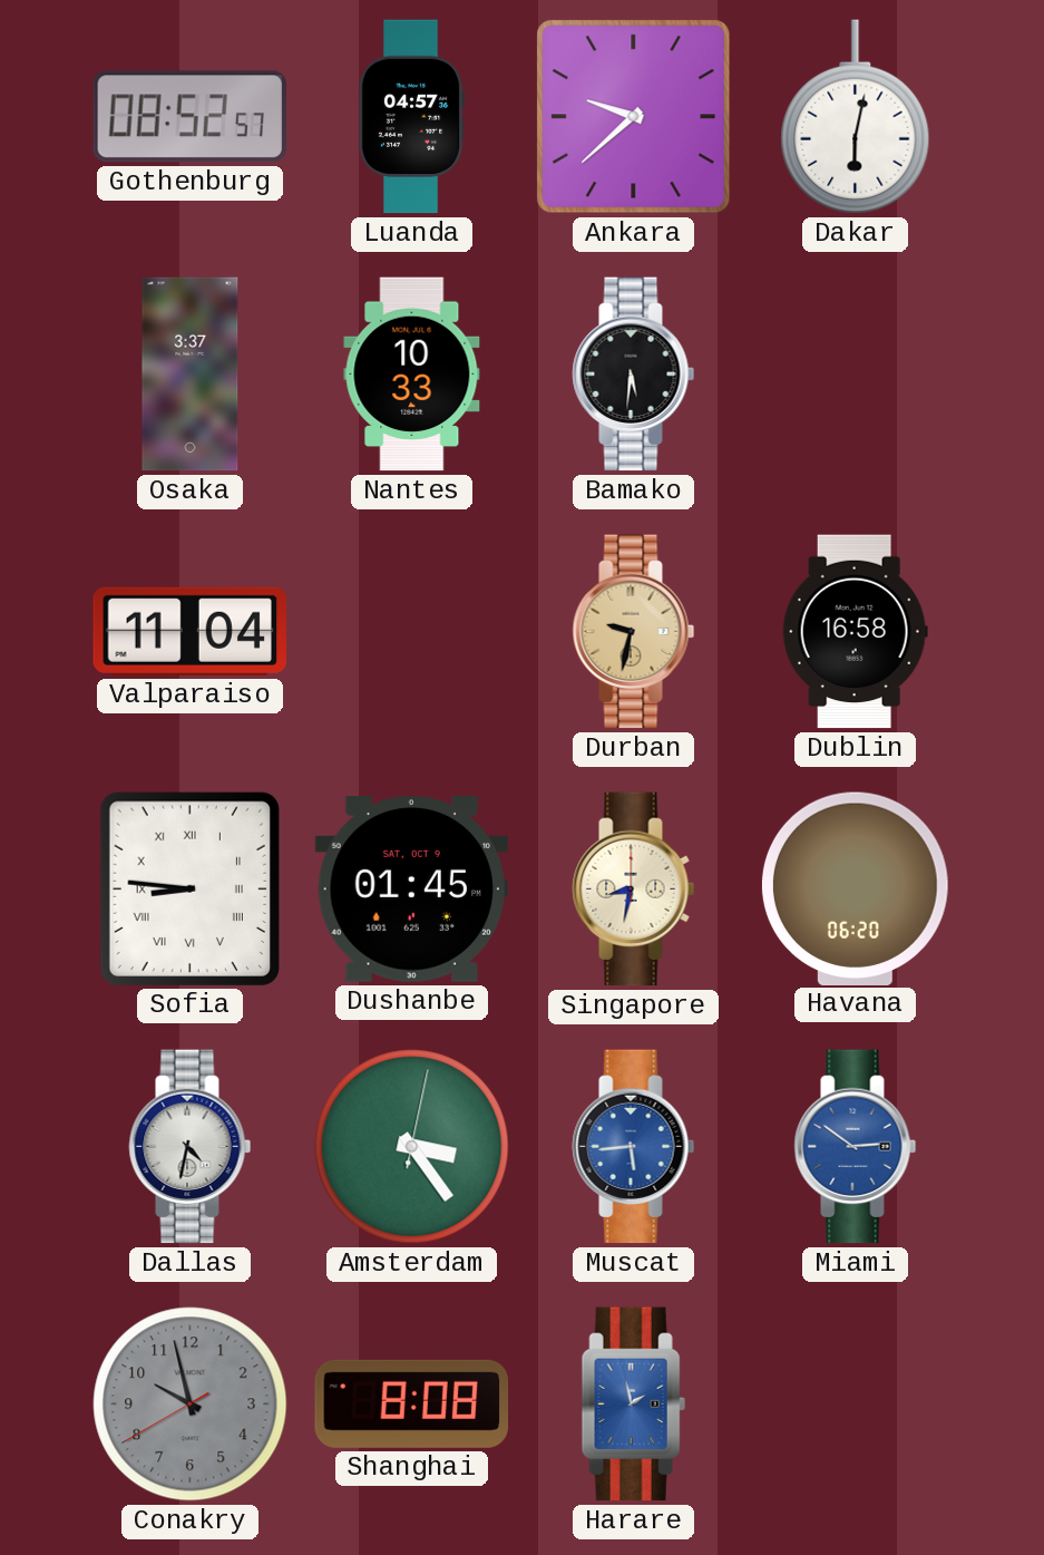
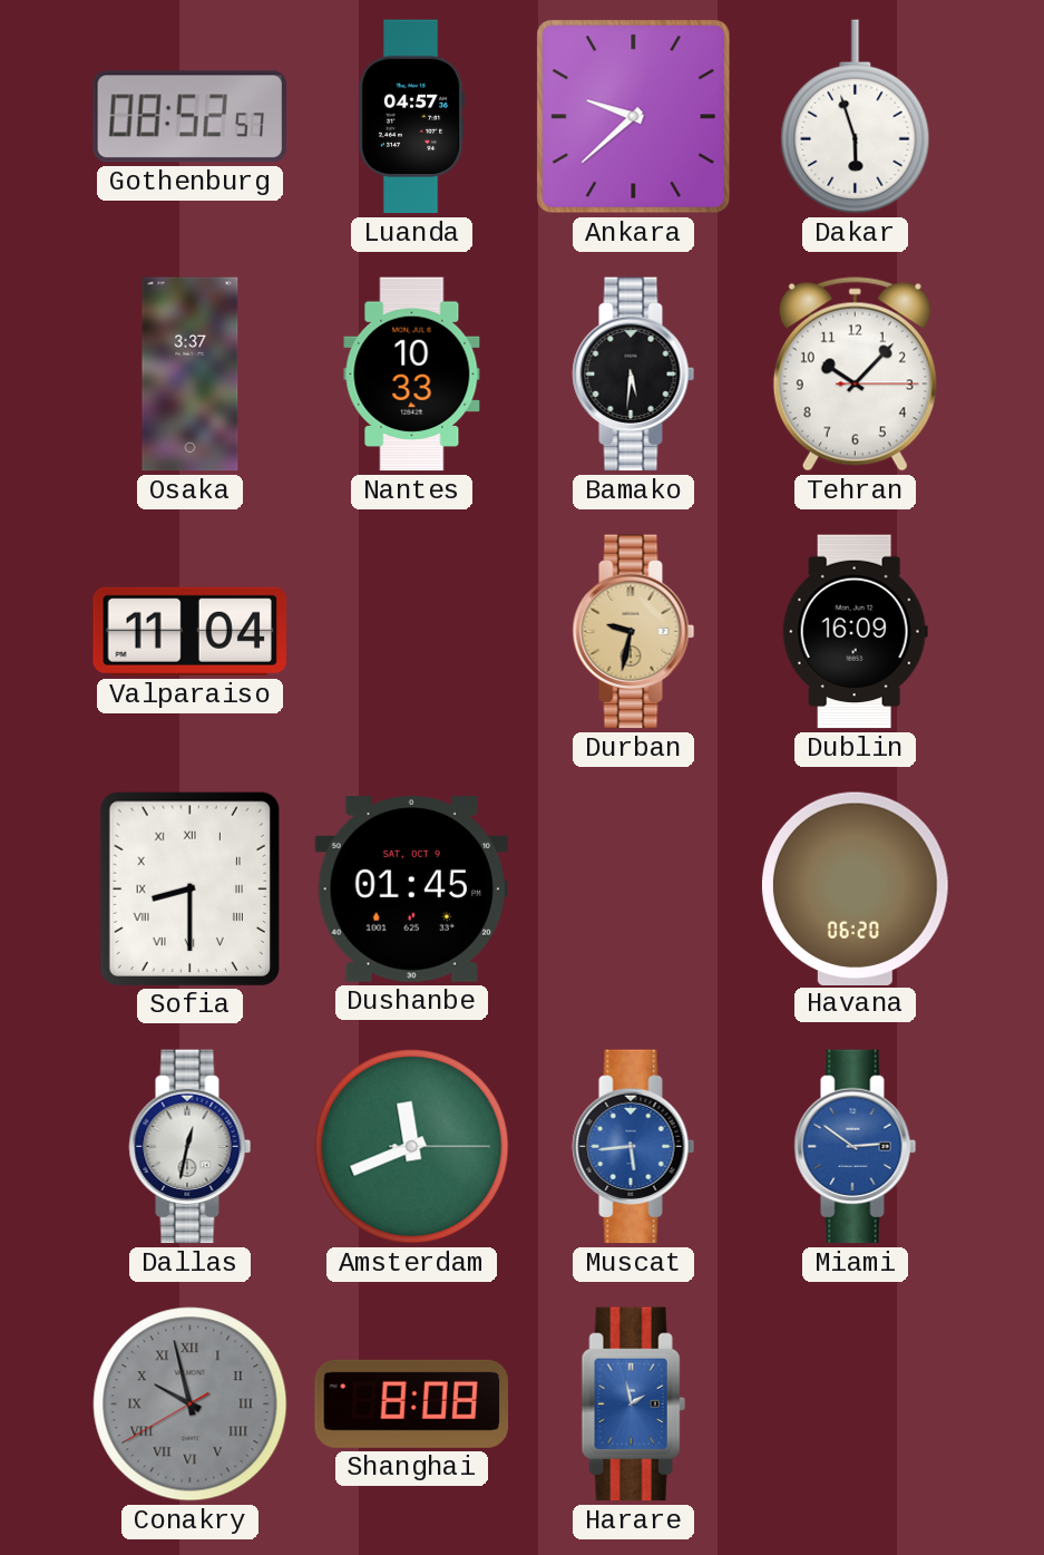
Dakar: 6:02 -> 5:57 (856, 117)
Tehran: none -> 10:07 (855, 375)
Dublin: 16:58 -> 16:09 (855, 632)
Sofia: 8:46 -> 8:30 (189, 888)
Singapore: 8:32 -> none (634, 890)
Dallas: 4:32 -> 12:32 (191, 1147)
Amsterdam: 3:24 -> 11:41 (412, 1147)
Conakry numerals: Arabic -> Roman (191, 1405)
